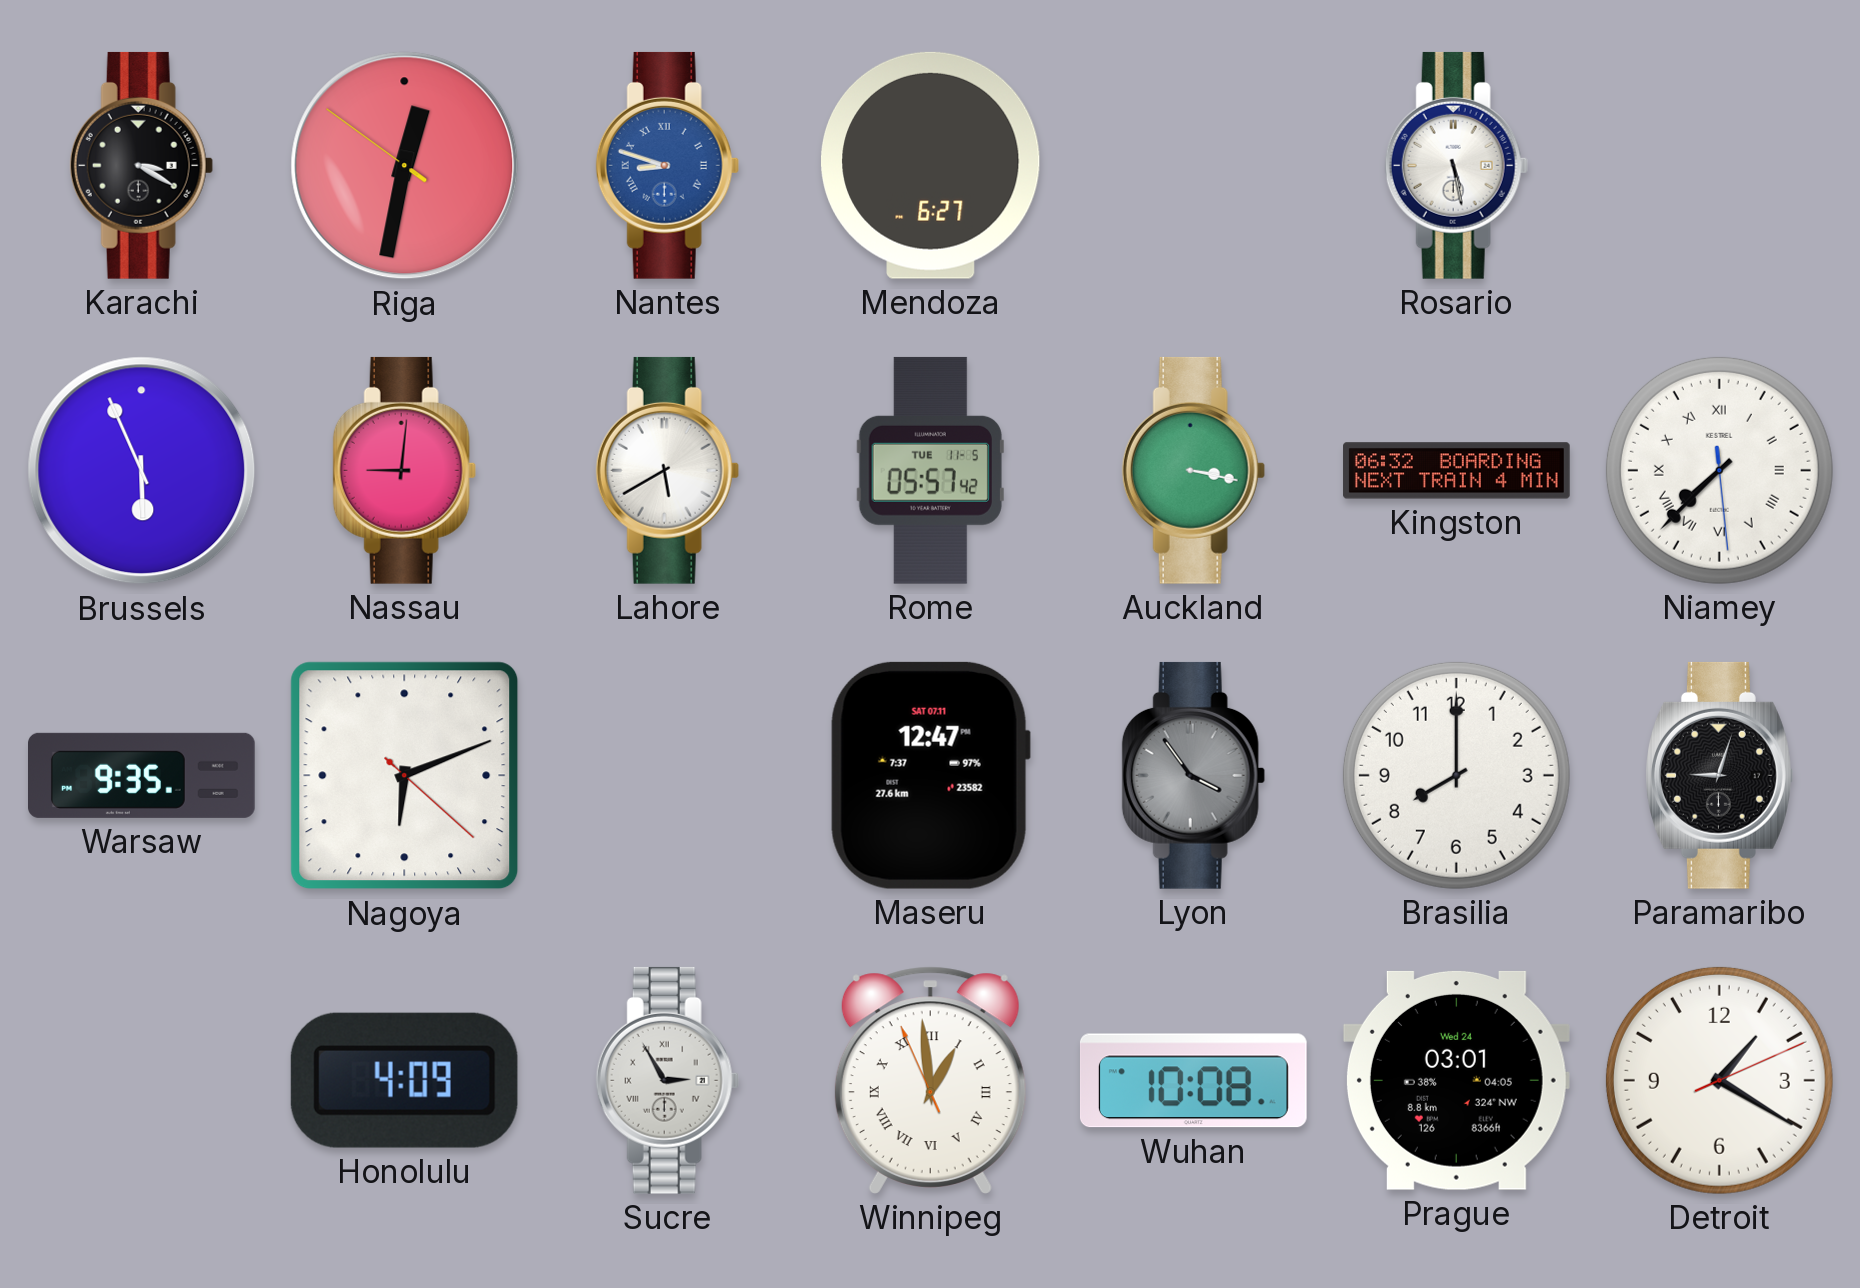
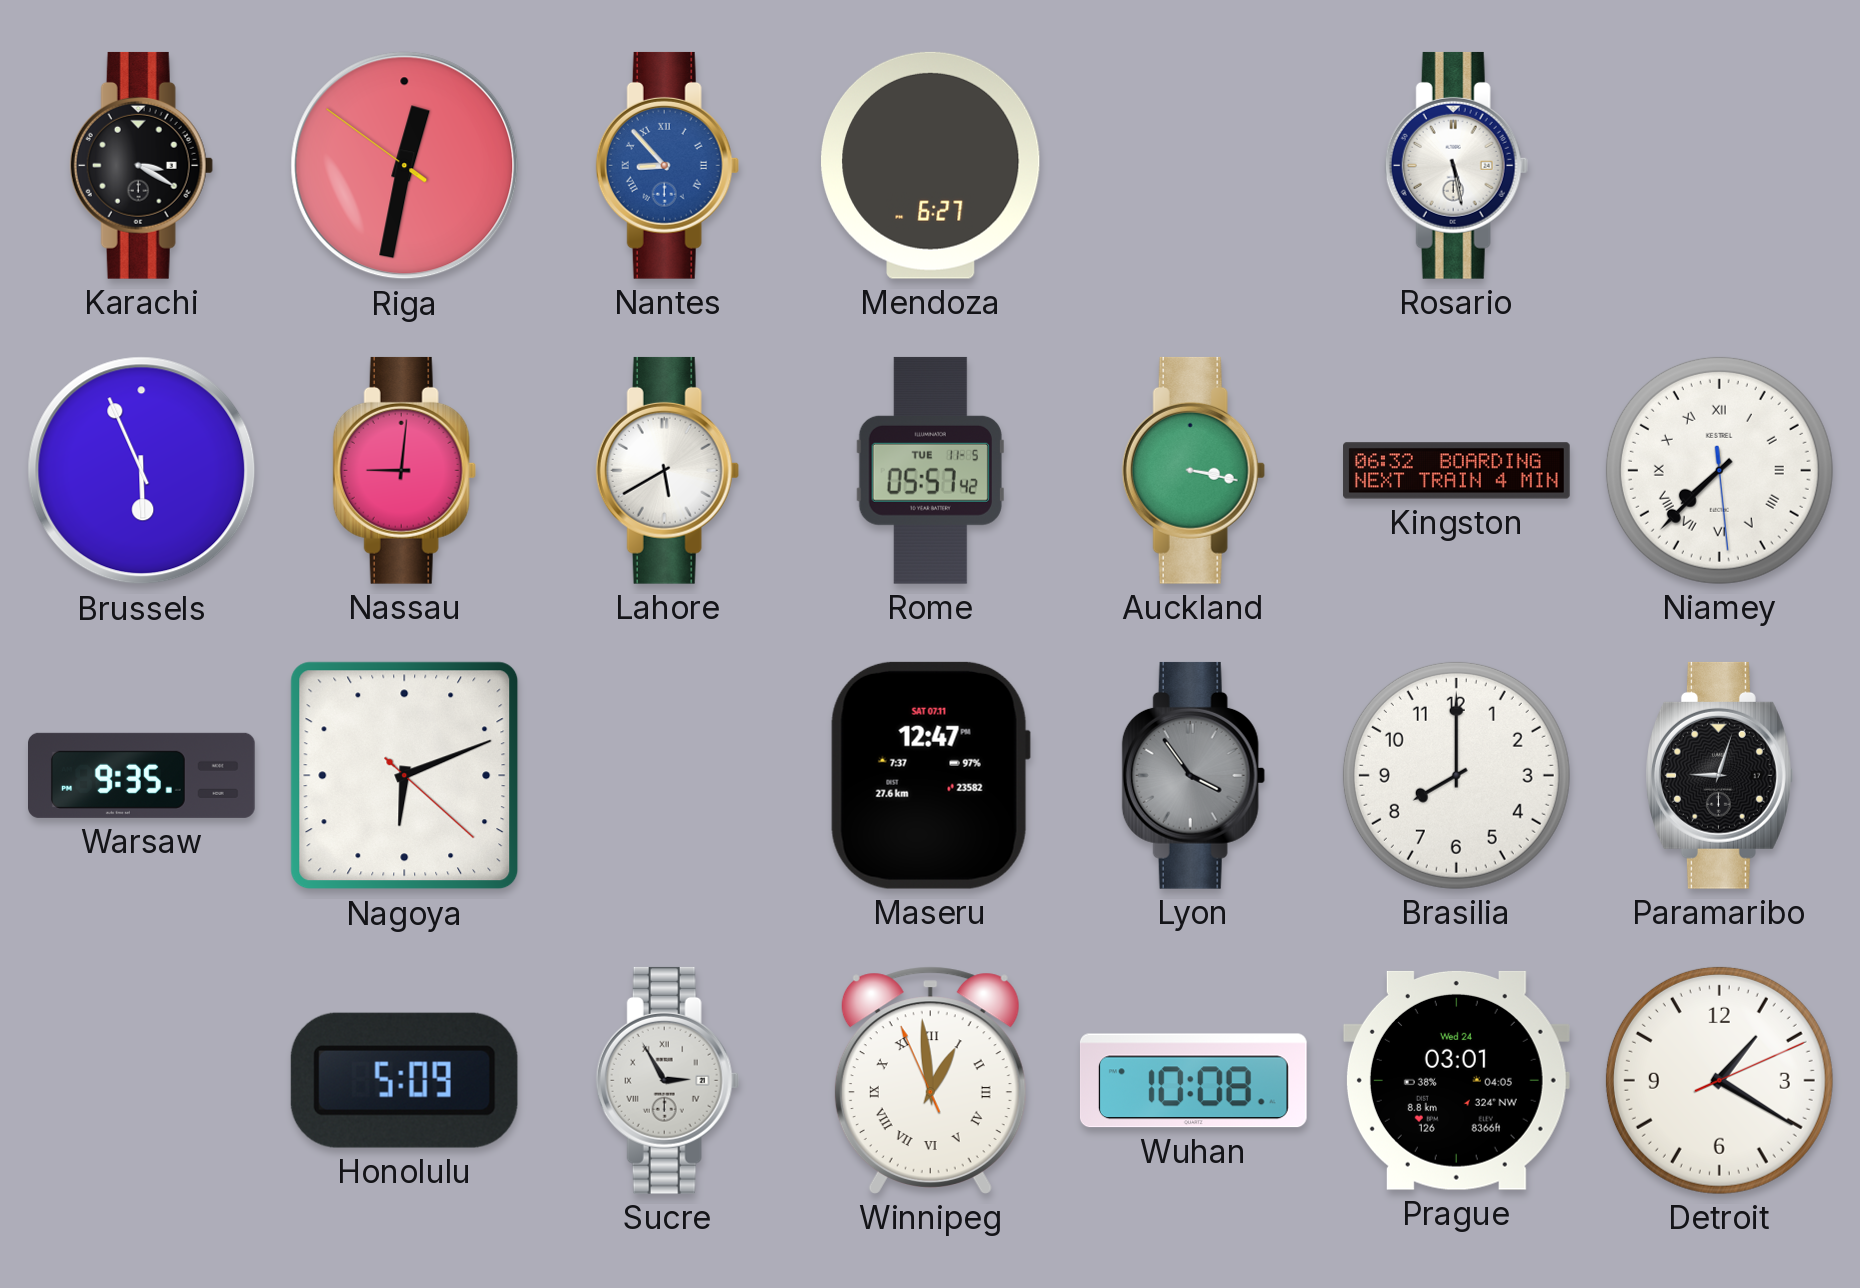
Nantes: 8:48 -> 8:53 (667, 165)
Honolulu: 4:09 -> 5:09 (404, 1080)
